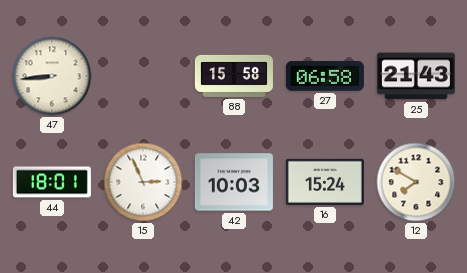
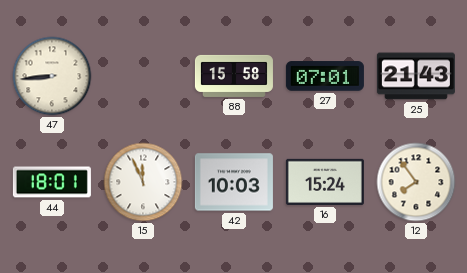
27: 06:58 -> 07:01 (325, 76)
15: 2:56 -> 11:56 (143, 182)
12: 7:50 -> 7:54 (416, 182)
